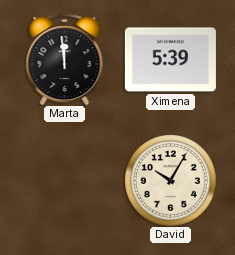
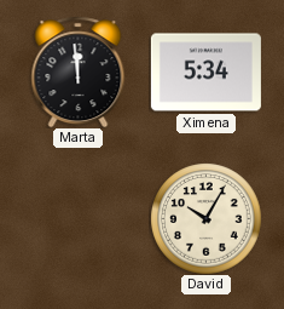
Ximena: 5:39 -> 5:34 (205, 73)
